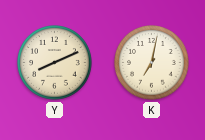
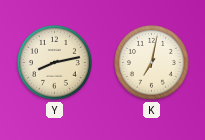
Y: 8:11 -> 8:13 (55, 63)
